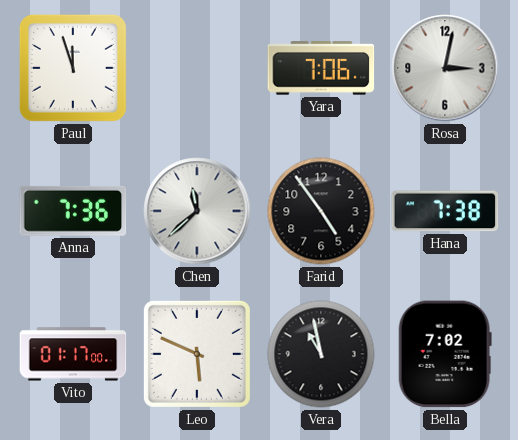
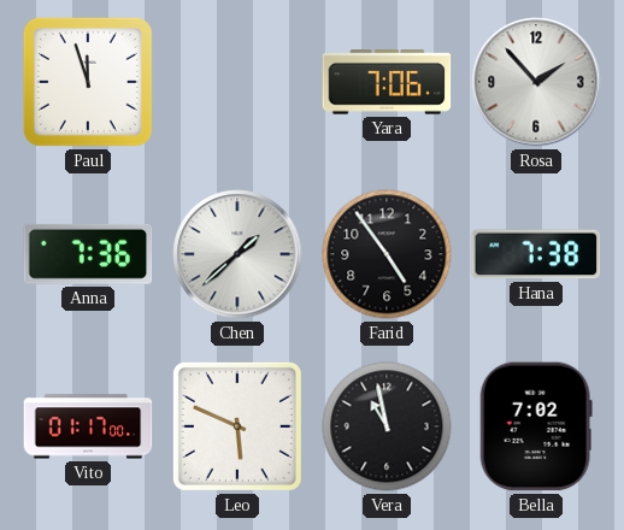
Rosa: 3:02 -> 1:53 (536, 82)
Chen: 11:38 -> 1:38 (237, 254)
